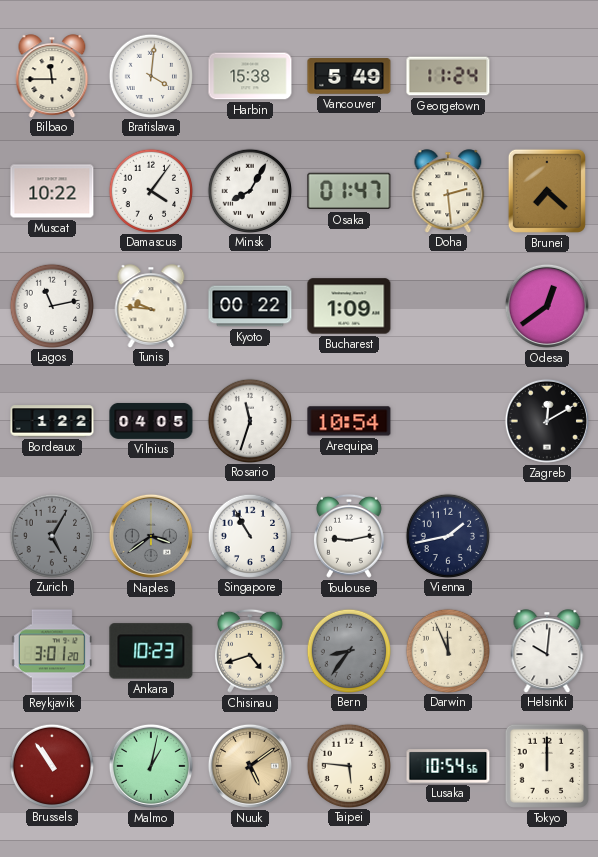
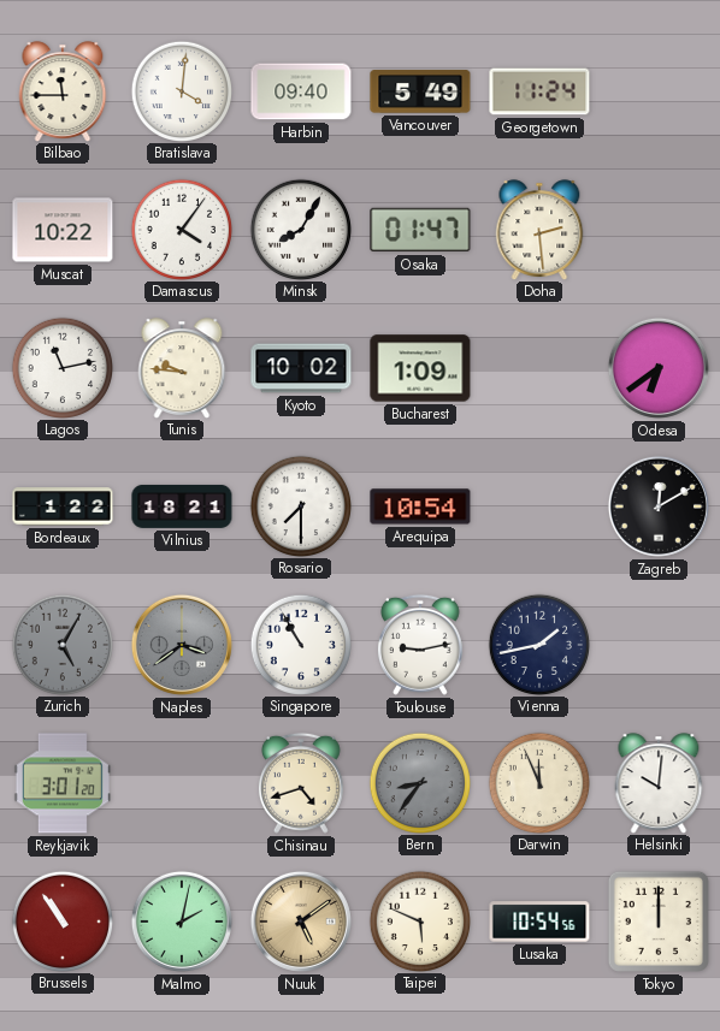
Harbin: 15:38 -> 09:40 (301, 91)
Brunei: 7:22 -> none (547, 191)
Kyoto: 00:22 -> 10:02 (301, 368)
Odesa: 12:39 -> 6:39 (659, 368)
Vilnius: 04:05 -> 18:21 (182, 506)
Rosario: 11:33 -> 7:30 (300, 505)
Ankara: 10:23 -> none (151, 651)
Malmo: 1:02 -> 2:02 (182, 922)
Taipei: 5:46 -> 5:49 (419, 920)
